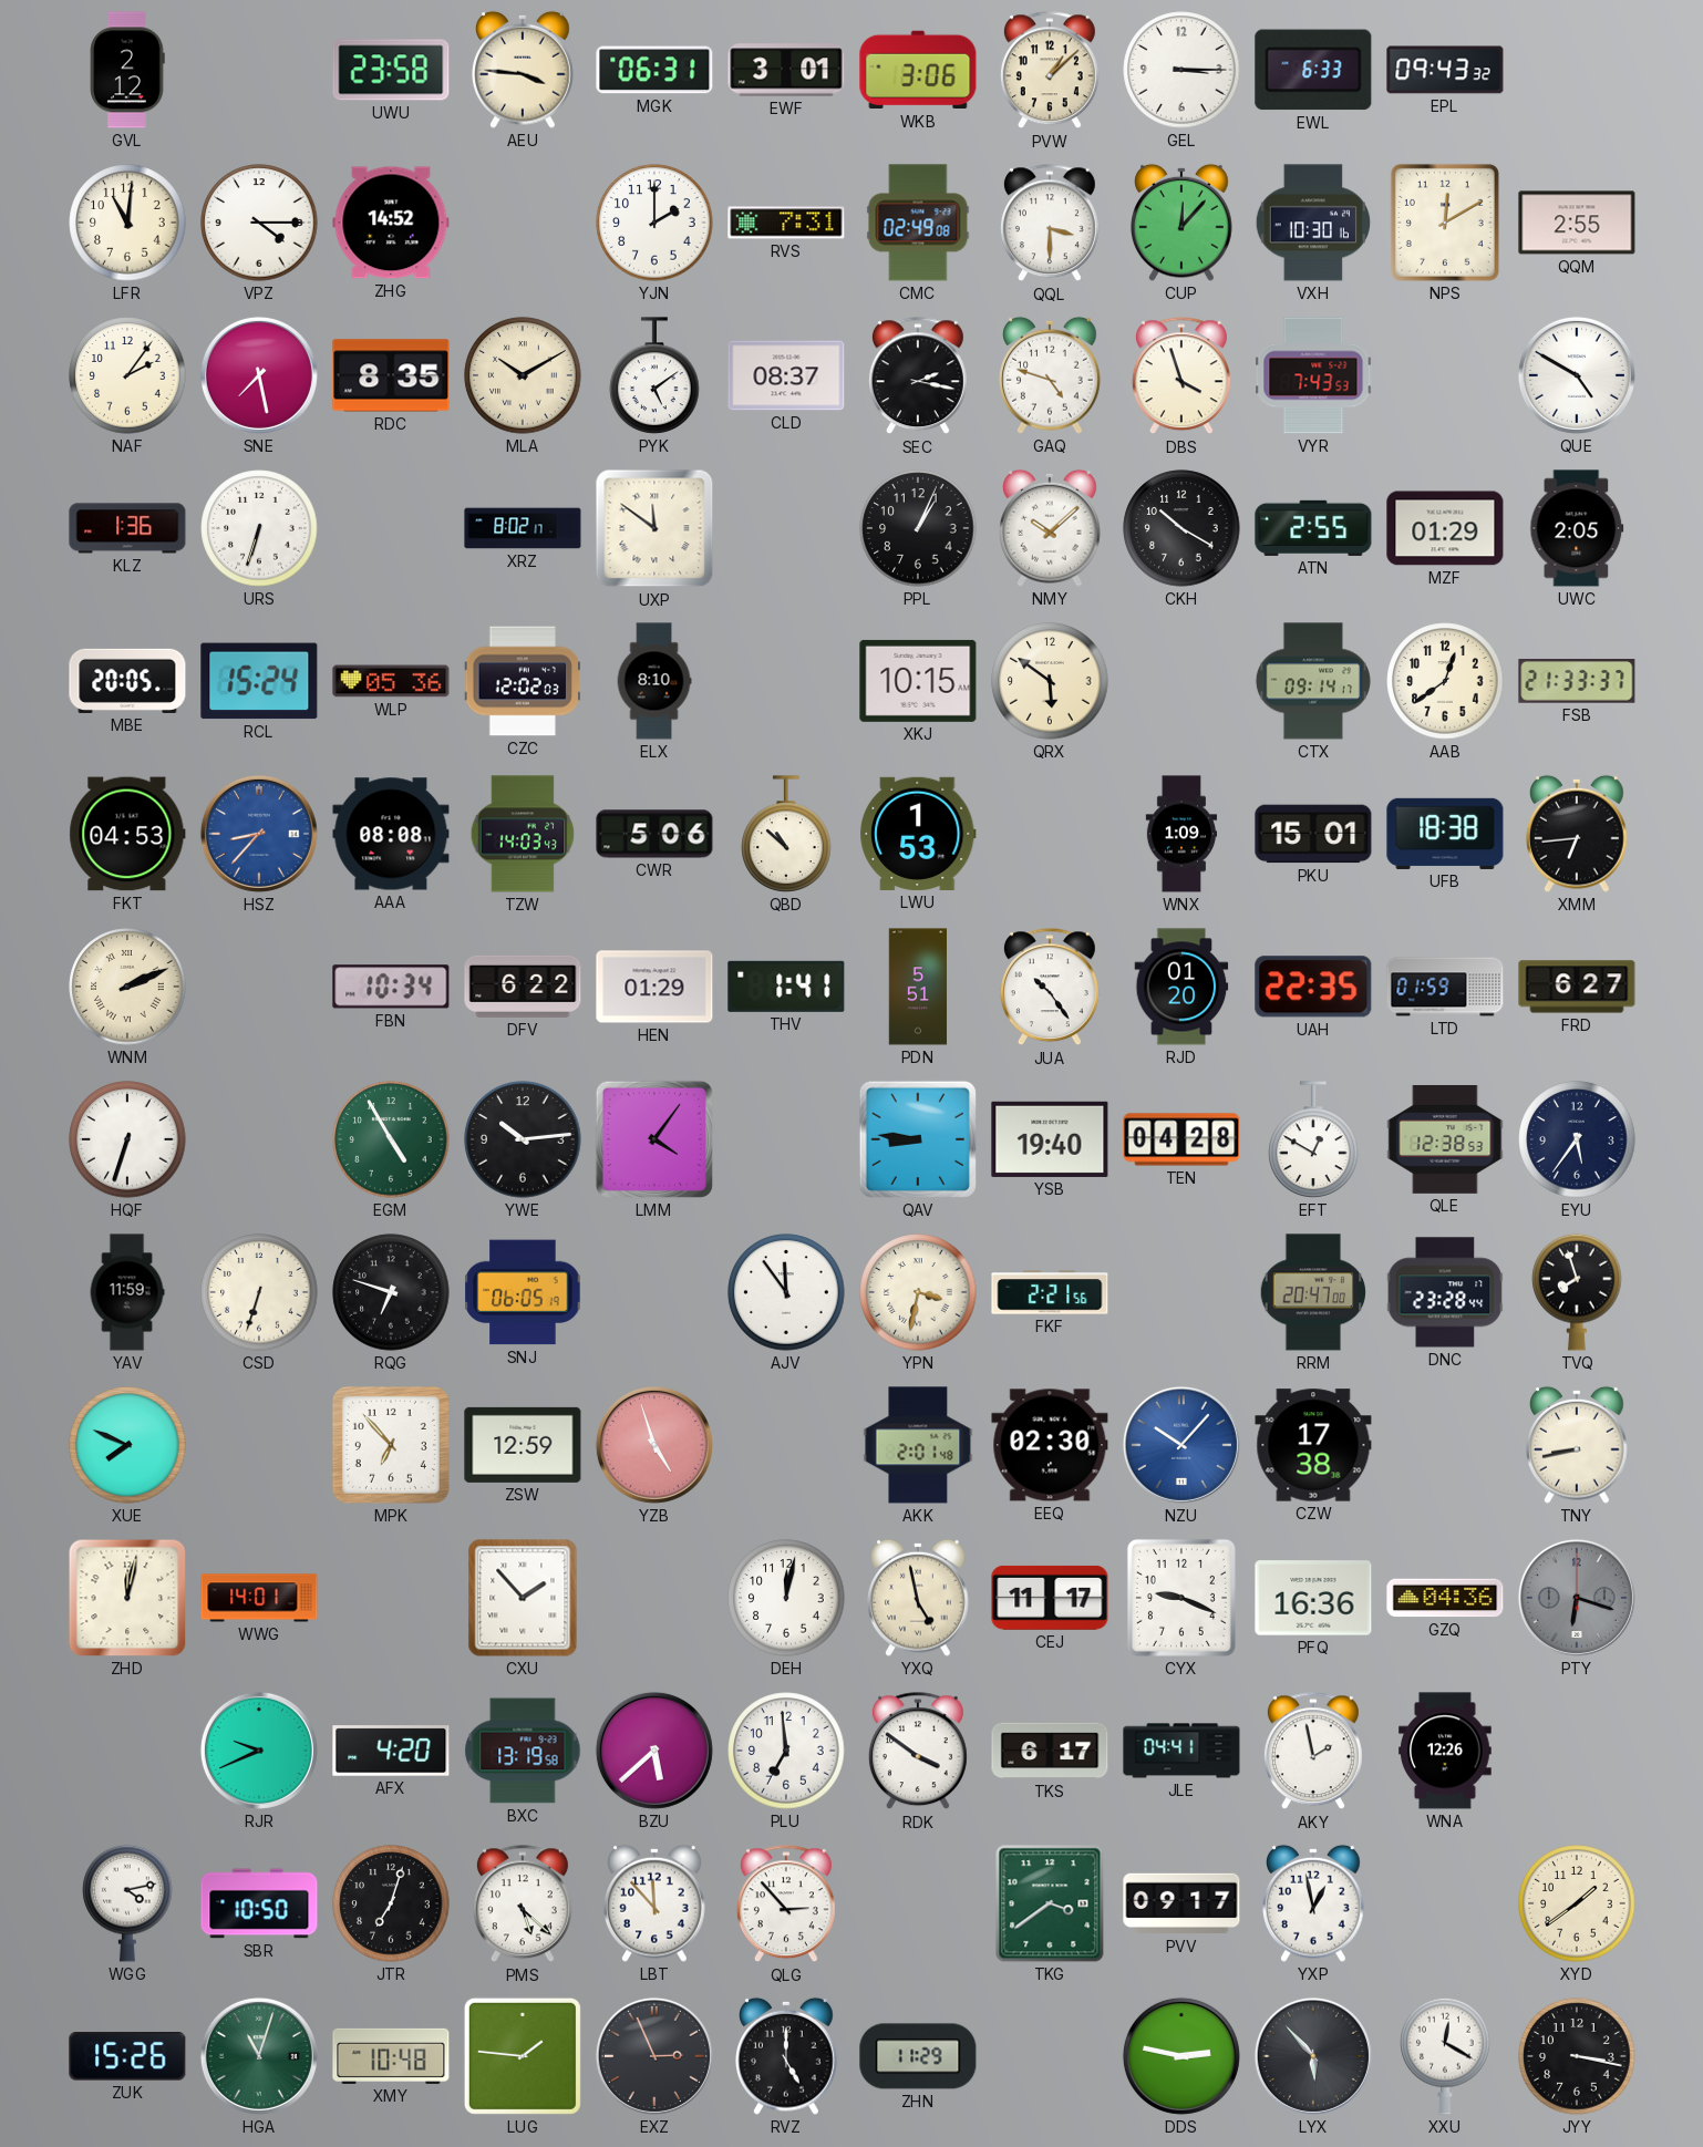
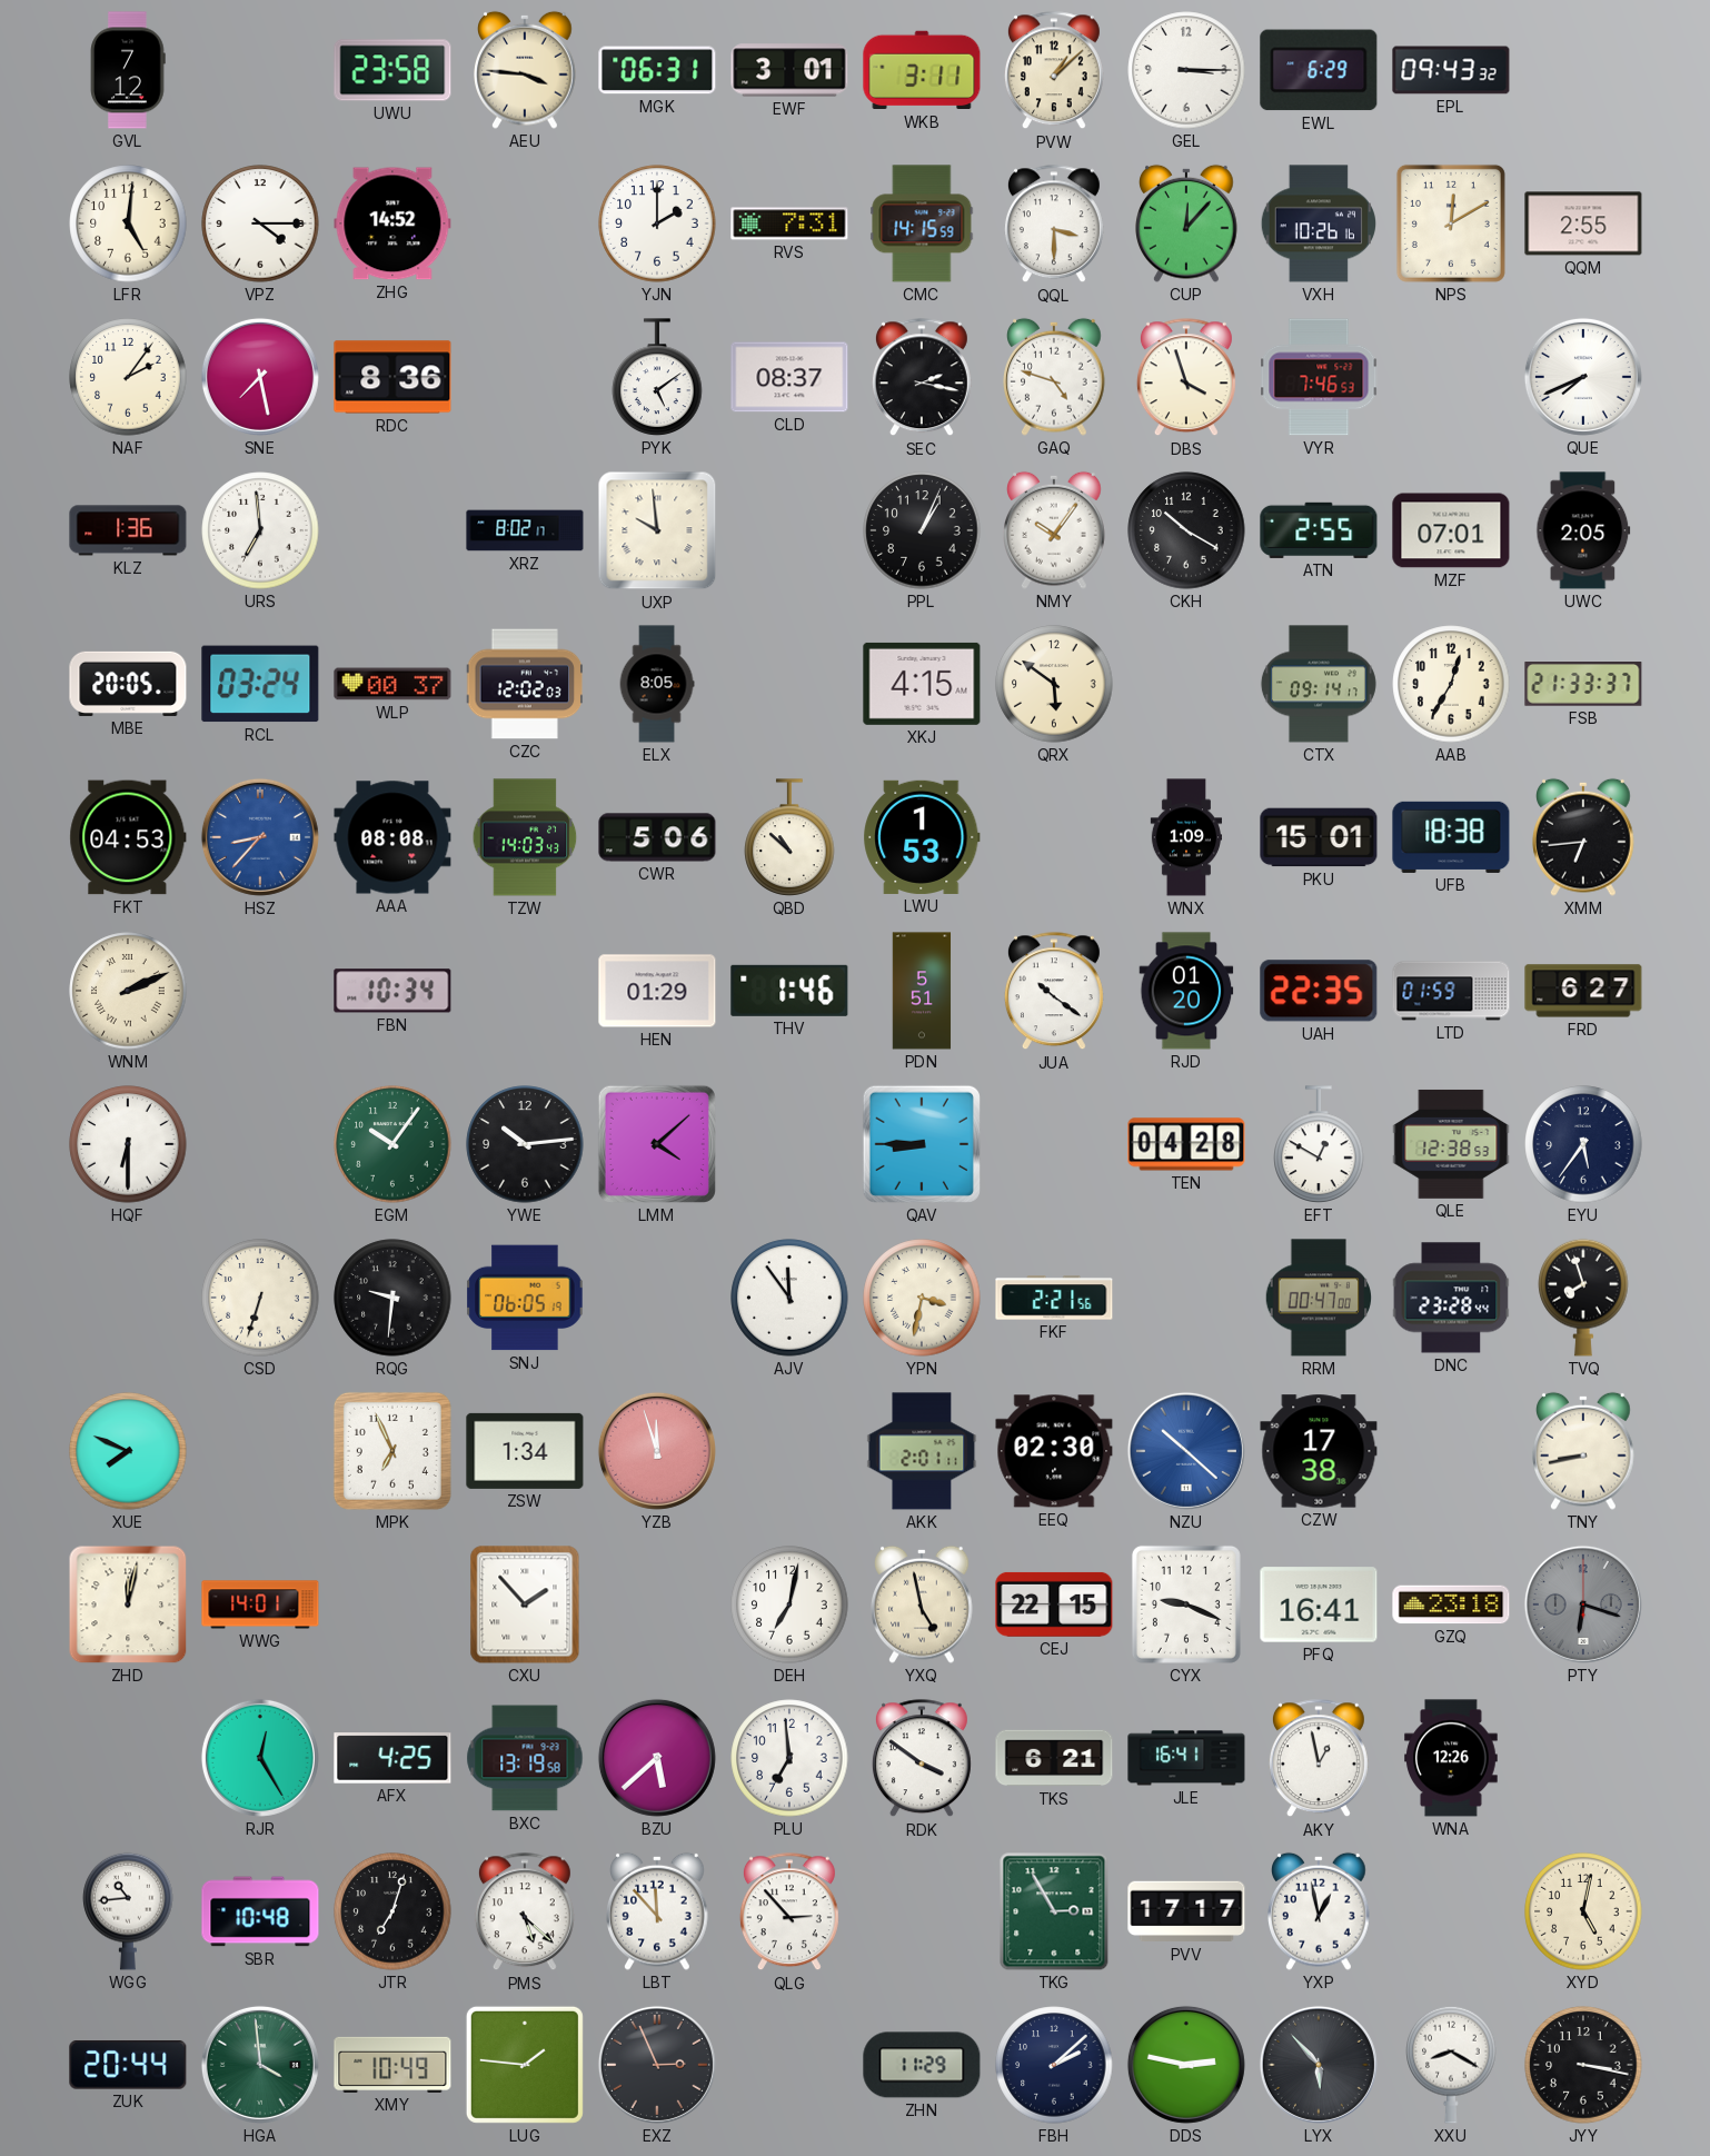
GVL: 2:12 -> 7:12 (128, 70)
WKB: 3:06 -> 3:11 (922, 70)
EWL: 6:33 -> 6:29 (1319, 70)
LFR: 11:01 -> 5:01 (128, 223)
CMC: 02:49 -> 14:15 (922, 223)
VXH: 10:30 -> 10:26 (1318, 223)
RDC: 8:35 -> 8:36 (392, 377)
MLA: 10:10 -> none (523, 375)
VYR: 7:43 -> 7:46 (1319, 377)
QUE: 4:50 -> 7:41 (1583, 377)
URS: 6:33 -> 6:59 (260, 530)
UXP: 11:51 -> 9:59 (657, 530)
NMY: 10:08 -> 10:06 (1054, 530)
MZF: 01:29 -> 07:01 (1451, 530)
RCL: 15:24 -> 03:24 (260, 684)
WLP: 05:36 -> 00:37 (392, 684)
ELX: 8:10 -> 8:05 (657, 684)
XKJ: 10:15 -> 4:15 (922, 684)
AAB: 12:39 -> 12:35 (1451, 684)
DFV: 6:22 -> none (523, 987)
THV: 1:41 -> 1:46 (789, 991)
JUA: 10:24 -> 10:21 (1054, 992)
HQF: 6:33 -> 6:30 (128, 1144)
EGM: 4:55 -> 10:06 (392, 1144)
LMM: 4:06 -> 4:08 (657, 1144)
QAV: 8:46 -> 8:45 (922, 1144)
YSB: 19:40 -> none (1050, 1139)
YAV: 11:59 -> none (127, 1292)
RQG: 6:48 -> 9:31 (392, 1298)
RRM: 20:47 -> 00:47 (1319, 1298)
MPK: 6:53 -> 6:56 (392, 1451)
ZSW: 12:59 -> 1:34 (525, 1451)
YZB: 4:57 -> 11:57 (657, 1451)
AKK: 2:01:48 -> 2:01:11 (922, 1451)
NZU: 10:07 -> 10:22 (1186, 1451)
DEH: 12:02 -> 7:02 (789, 1604)
CEJ: 11:17 -> 22:15 (1054, 1604)
PFQ: 16:36 -> 16:41 (1319, 1604)
GZQ: 04:36 -> 23:18 (1451, 1604)
RJR: 9:41 -> 12:25 (260, 1758)
AFX: 4:20 -> 4:25 (392, 1758)
TKS: 6:17 -> 6:21 (1054, 1758)
JLE: 04:41 -> 16:41 (1186, 1758)
AKY: 1:58 -> 12:58 (1319, 1759)
WGG: 4:13 -> 10:44 (128, 1911)
SBR: 10:50 -> 10:48 (260, 1911)
TKG: 3:39 -> 2:55 (1054, 1911)
PVV: 09:17 -> 17:17 (1186, 1911)
XYD: 1:39 -> 5:02 (1583, 1911)
ZUK: 15:26 -> 20:44 (128, 2066)
HGA: 11:03 -> 3:59 (260, 2065)
XMY: 10:48 -> 10:49 (392, 2065)
RVZ: 5:00 -> none (786, 2056)
FBH: none -> 2:08 (1054, 2065)
XXU: 12:20 -> 8:20 (1451, 2065)
